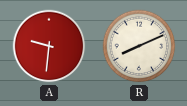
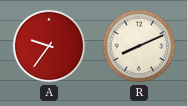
A: 9:31 -> 9:36 (49, 46)
